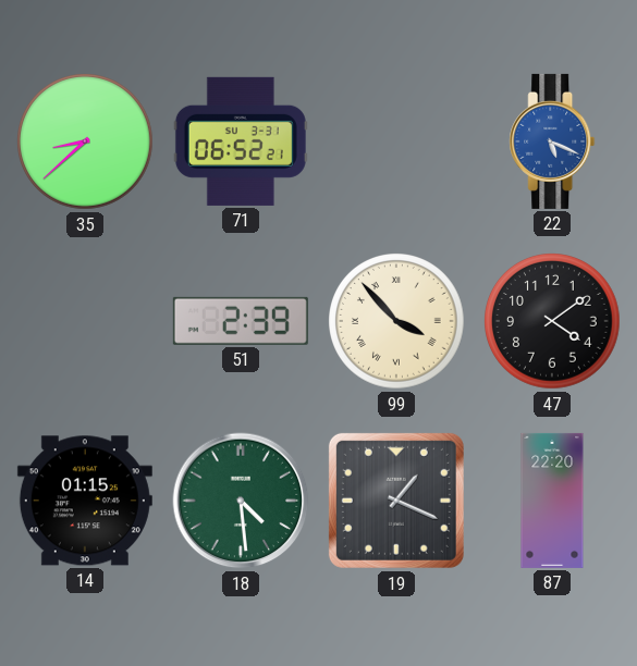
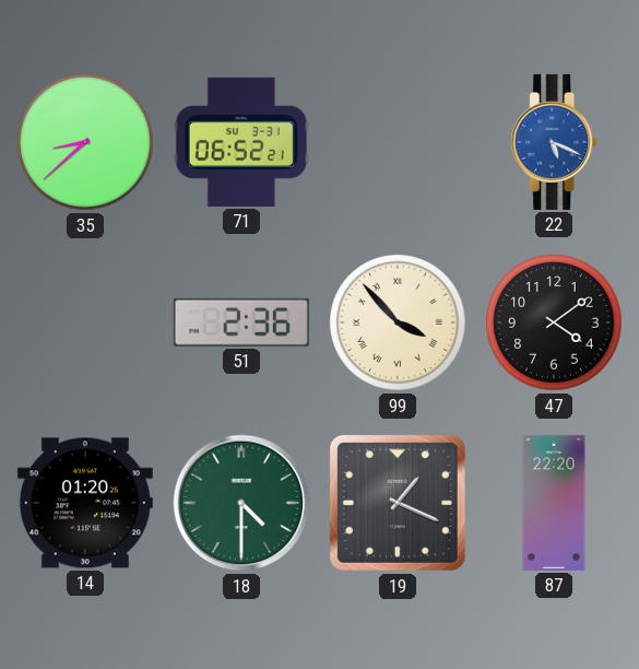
51: 2:39 -> 2:36 (241, 322)
14: 01:15 -> 01:20 (85, 503)
18: 4:29 -> 4:30 (241, 503)
